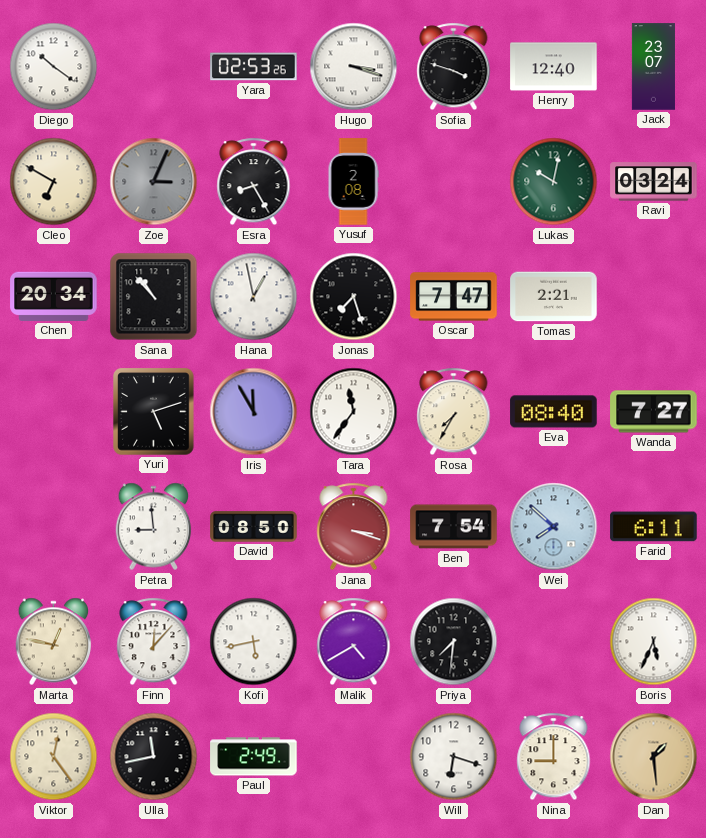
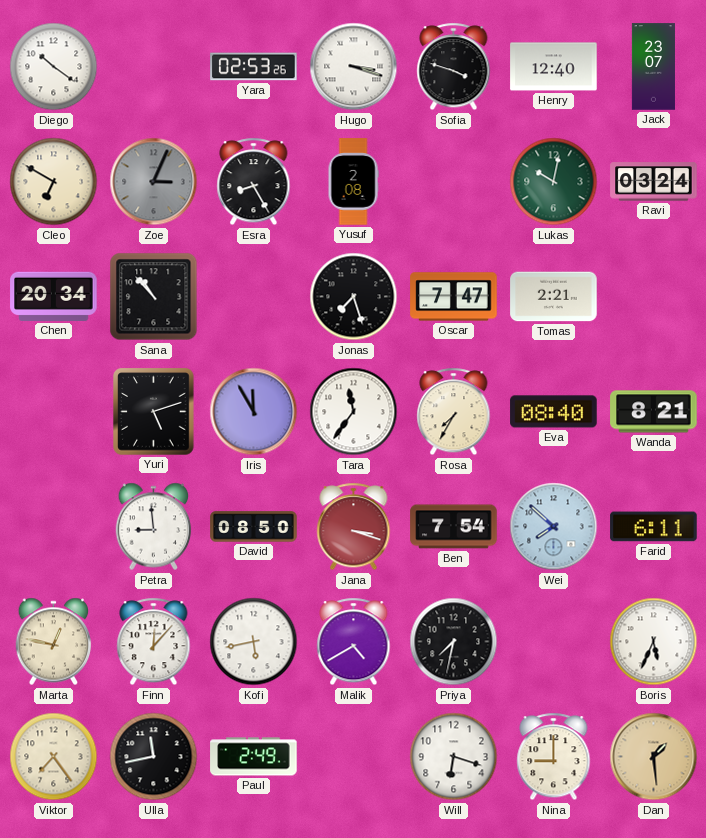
Hana: 12:58 -> none (254, 297)
Wanda: 7:27 -> 8:21 (654, 412)
Priya: 7:31 -> 7:32 (454, 642)
Viktor: 12:24 -> 7:24 (54, 757)
